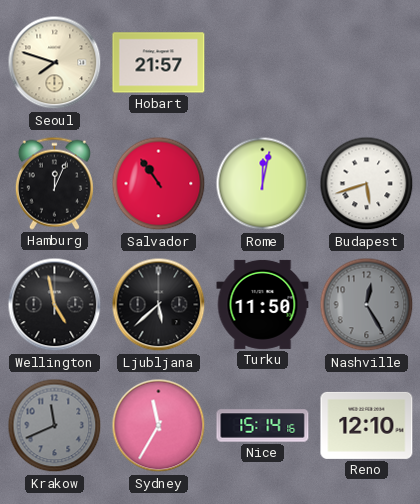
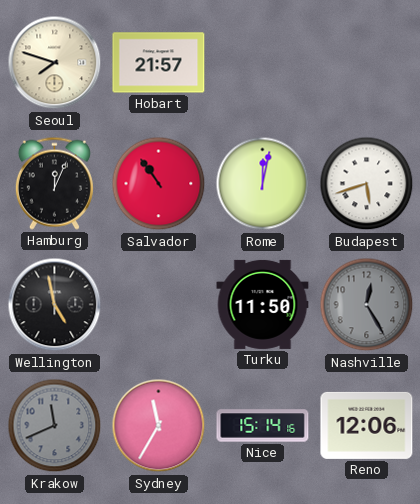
Ljubljana: 5:38 -> none (159, 305)
Reno: 12:10 -> 12:06 (367, 425)
